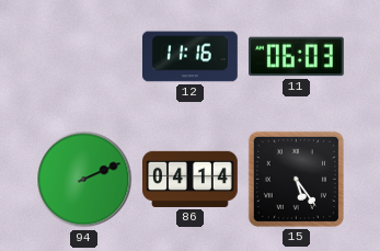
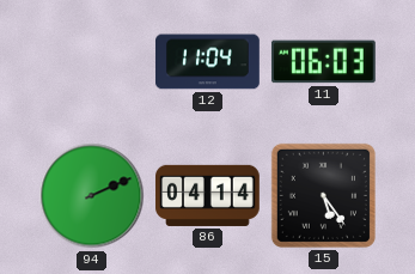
12: 11:16 -> 11:04 (208, 62)
